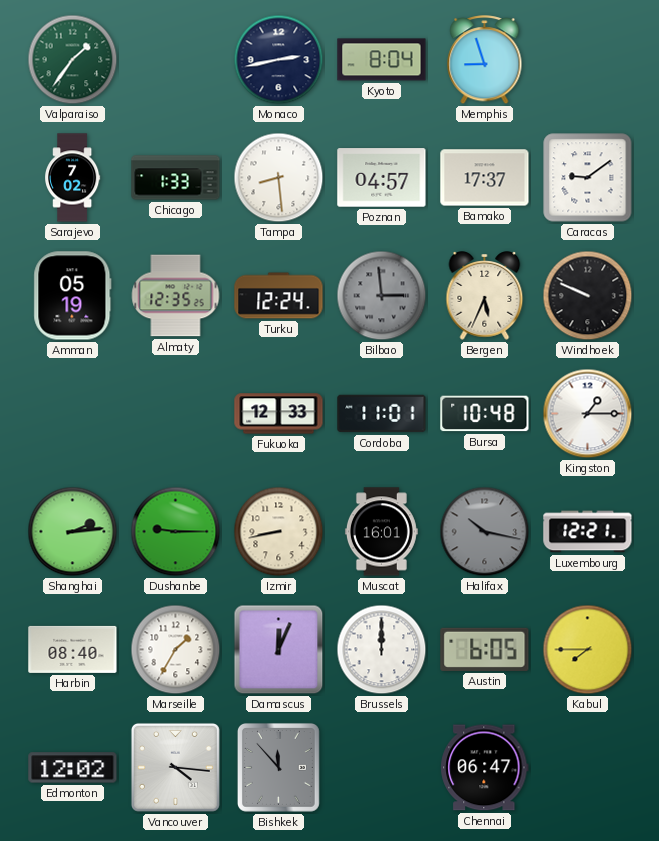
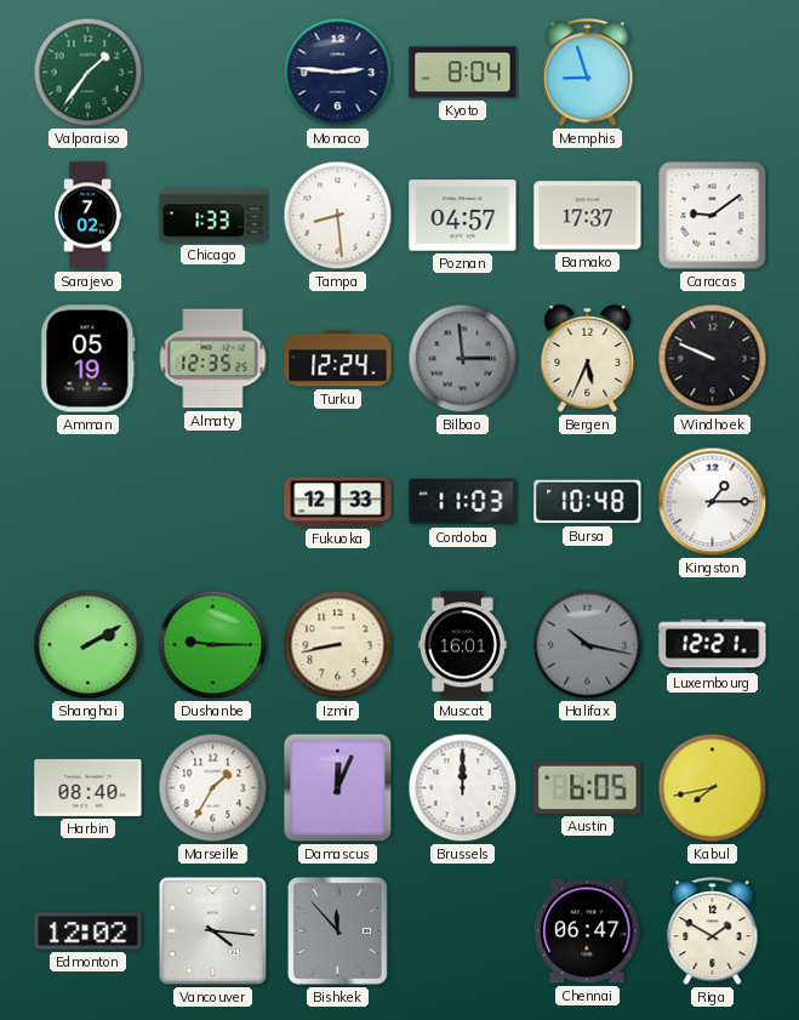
Monaco: 2:43 -> 2:46 (338, 73)
Cordoba: 11:01 -> 11:03 (463, 502)
Shanghai: 2:14 -> 2:10 (89, 645)
Kabul: 7:45 -> 7:43 (713, 788)
Riga: none -> 1:50 (713, 931)
